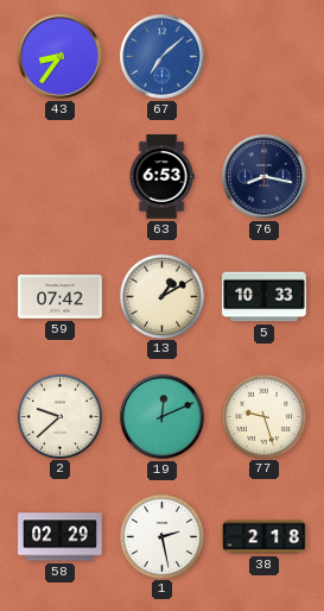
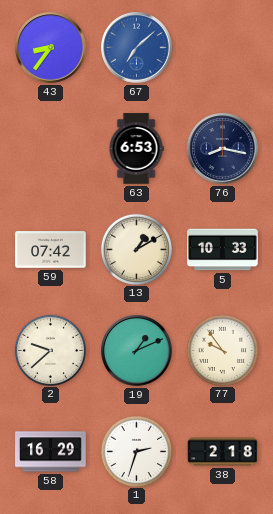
19: 12:11 -> 1:11 (137, 351)
77: 9:27 -> 9:54 (222, 350)
58: 02:29 -> 16:29 (51, 452)
1: 2:28 -> 2:33 (136, 451)
